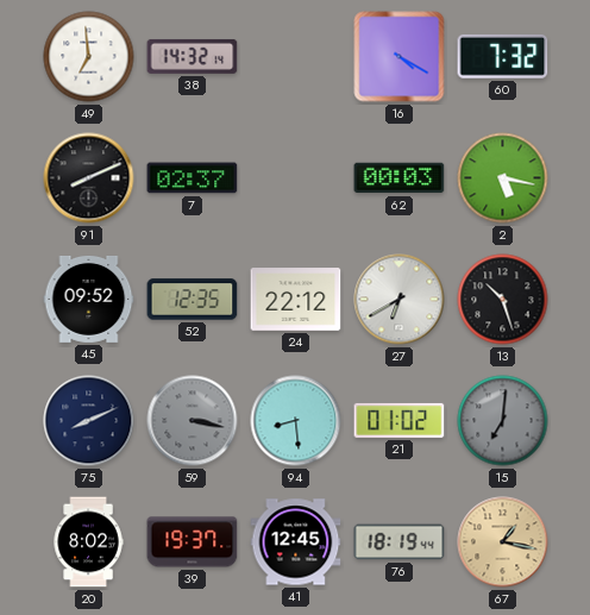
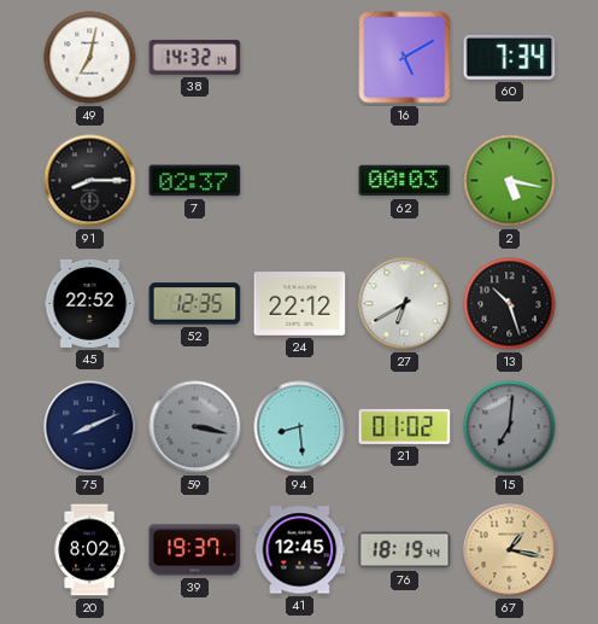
49: 6:59 -> 7:02 (90, 58)
16: 4:20 -> 5:10 (405, 58)
60: 7:32 -> 7:34 (510, 57)
91: 8:11 -> 8:15 (90, 181)
45: 09:52 -> 22:52 (90, 303)
